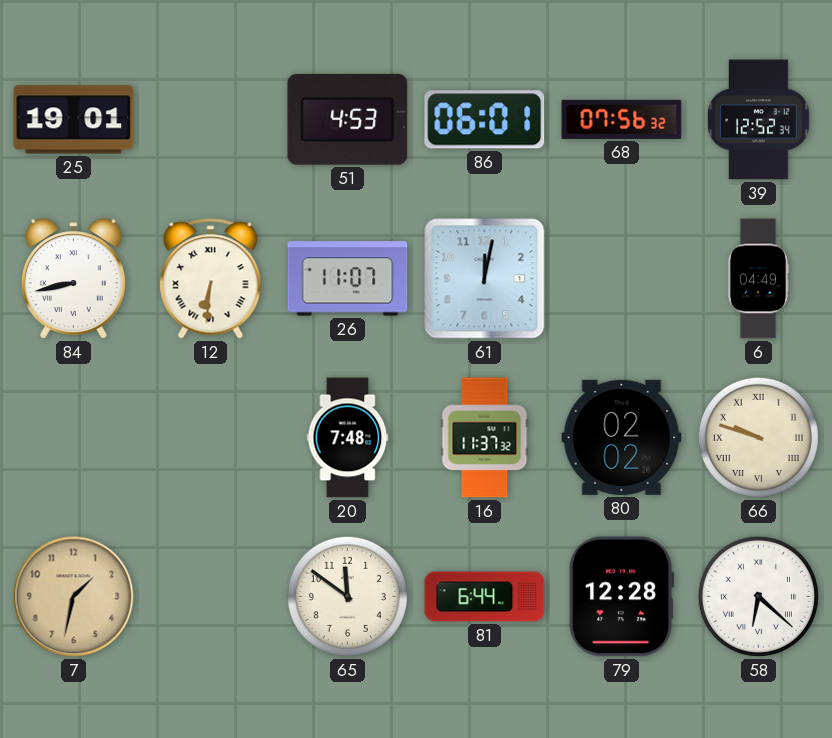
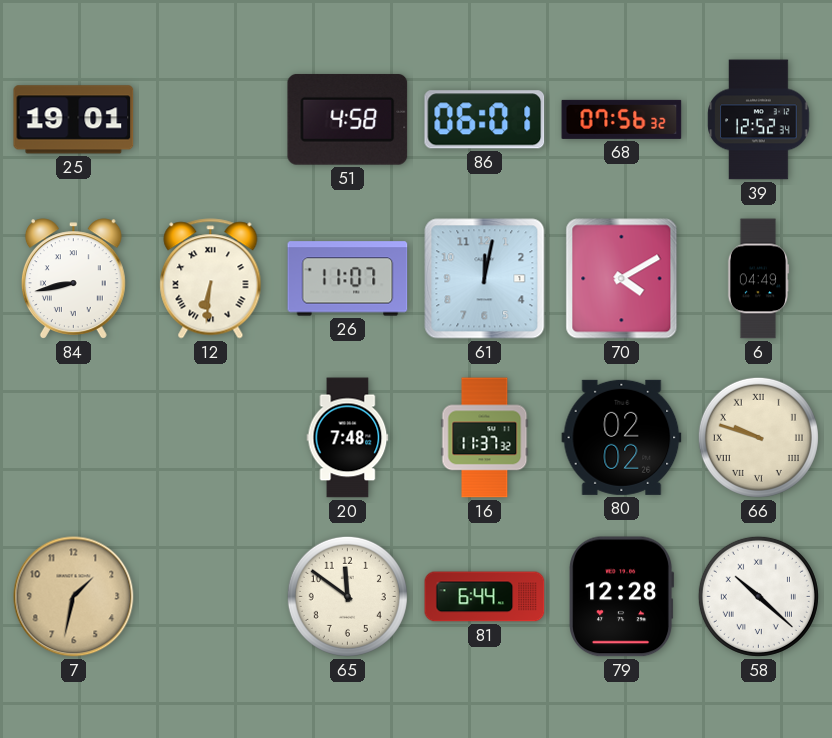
51: 4:53 -> 4:58 (348, 119)
70: none -> 4:10 (622, 279)
58: 6:22 -> 10:22 (758, 596)
